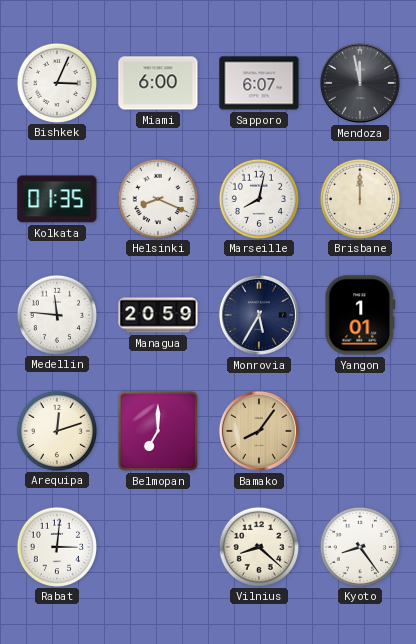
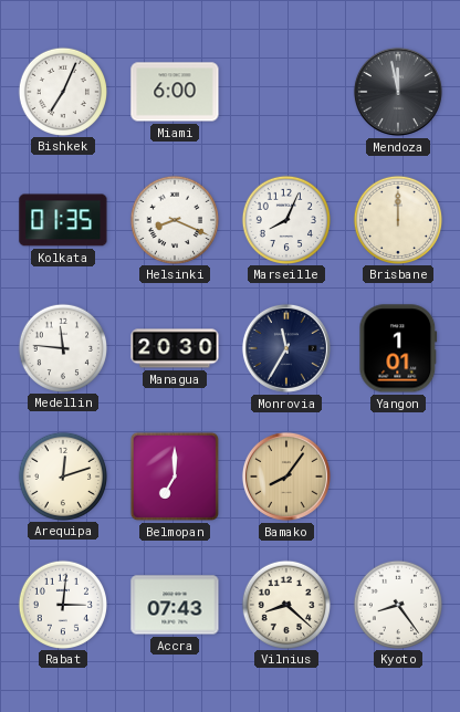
Bishkek: 3:04 -> 7:04 (62, 91)
Sapporo: 6:07 -> none (259, 83)
Marseille: 8:02 -> 8:04 (285, 219)
Managua: 20:59 -> 20:30 (175, 348)
Monrovia: 5:35 -> 11:35 (286, 348)
Accra: none -> 07:43 (175, 605)
